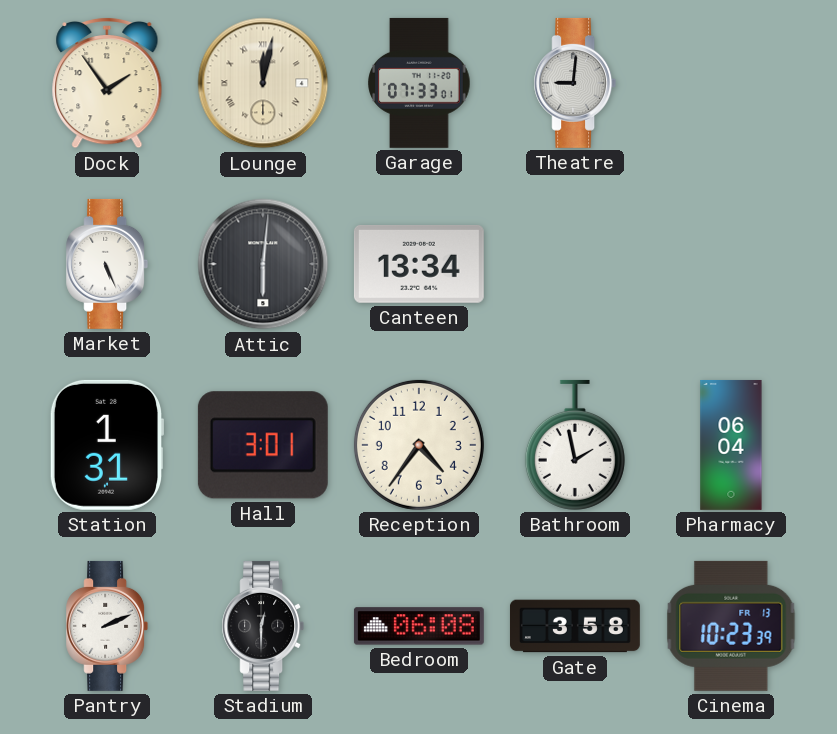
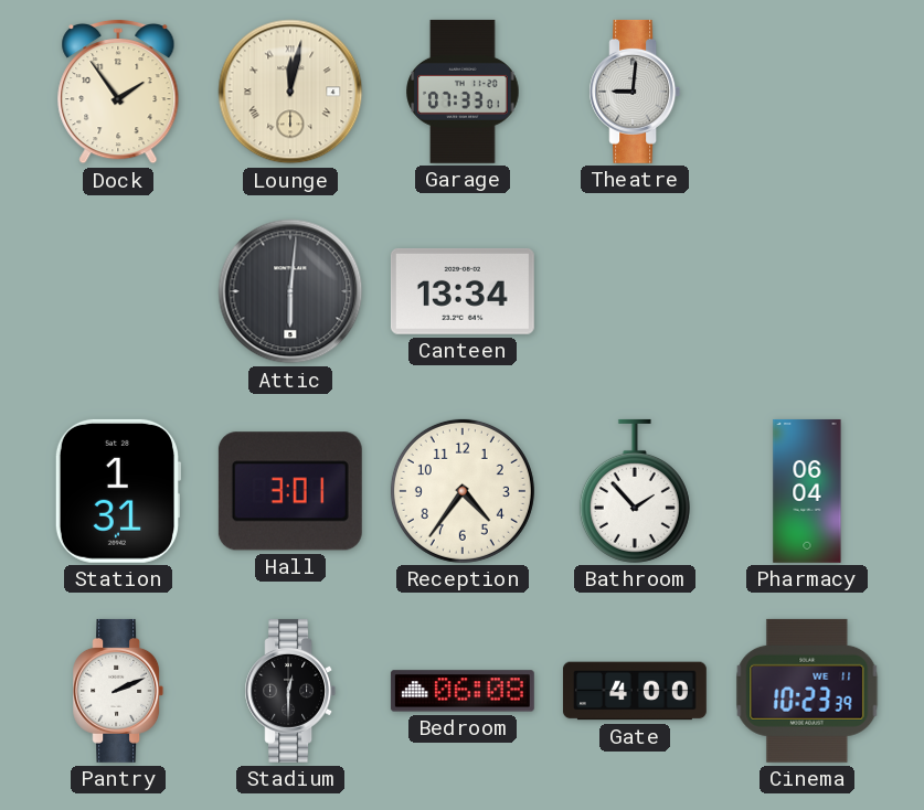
Market: 5:26 -> none (107, 264)
Bathroom: 1:58 -> 1:53 (635, 491)
Gate: 3:58 -> 4:00 (635, 691)
Cinema date: FR 13 -> WE 11 (807, 691)
